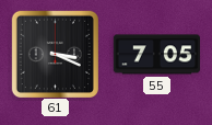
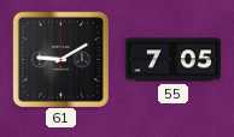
61: 3:19 -> 9:10 (60, 59)
